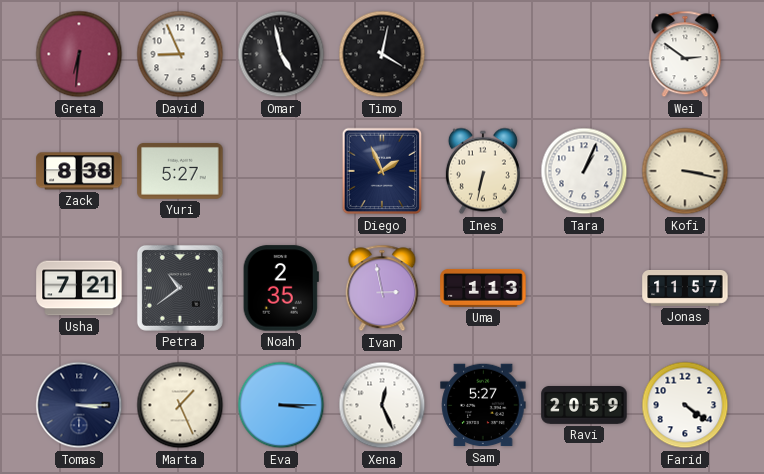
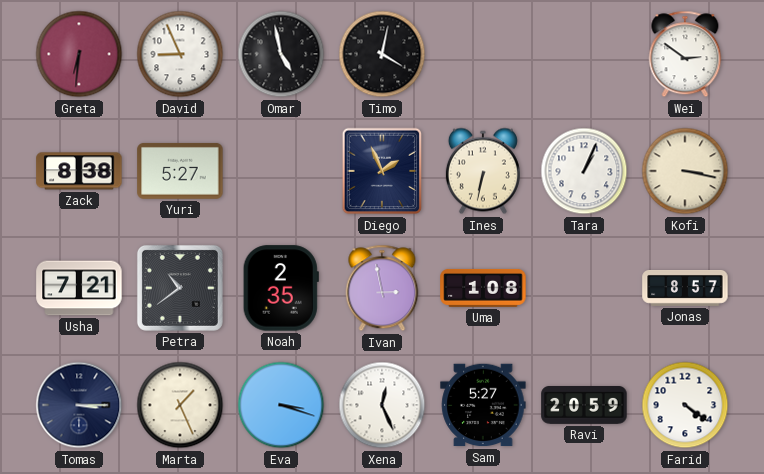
Uma: 1:13 -> 1:08 (483, 288)
Jonas: 11:57 -> 8:57 (685, 289)
Eva: 3:15 -> 3:18 (281, 405)
